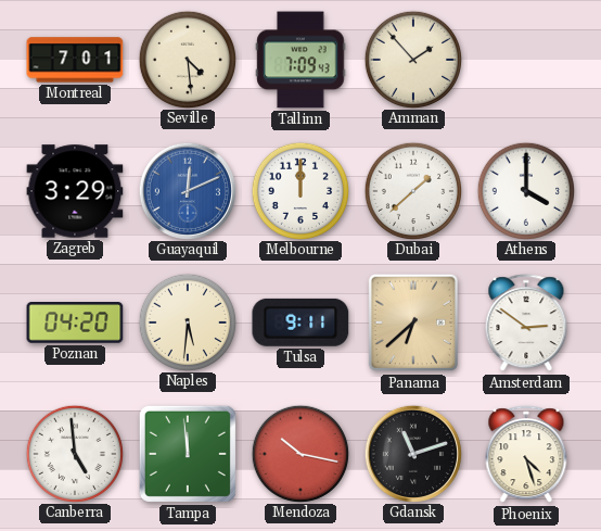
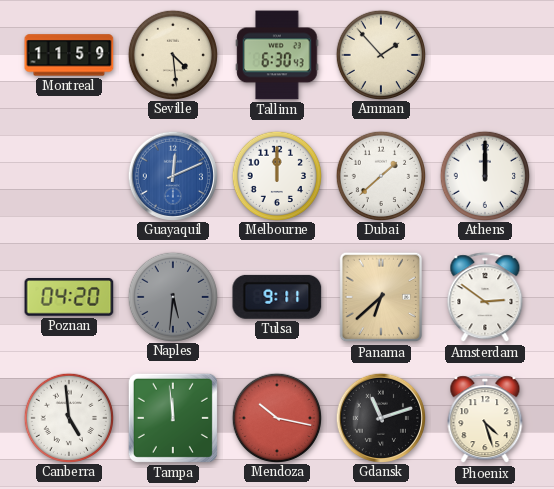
Montreal: 7:01 -> 11:59 (69, 55)
Tallinn: 7:09 -> 6:30 (277, 55)
Zagreb: 3:29 -> none (75, 191)
Athens: 4:00 -> 12:00 (484, 175)
Naples dial: cream -> grey (172, 296)
